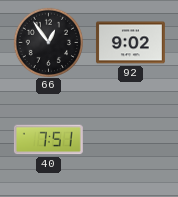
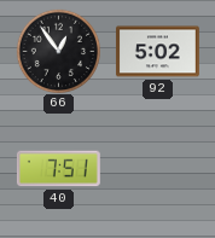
92: 9:02 -> 5:02 (157, 52)
